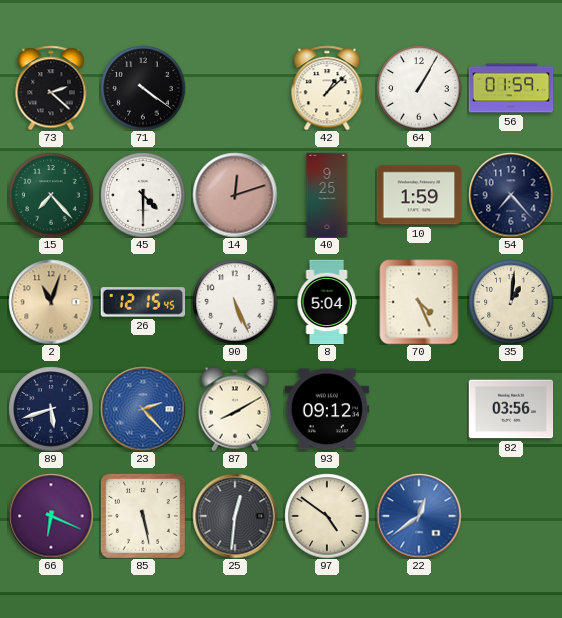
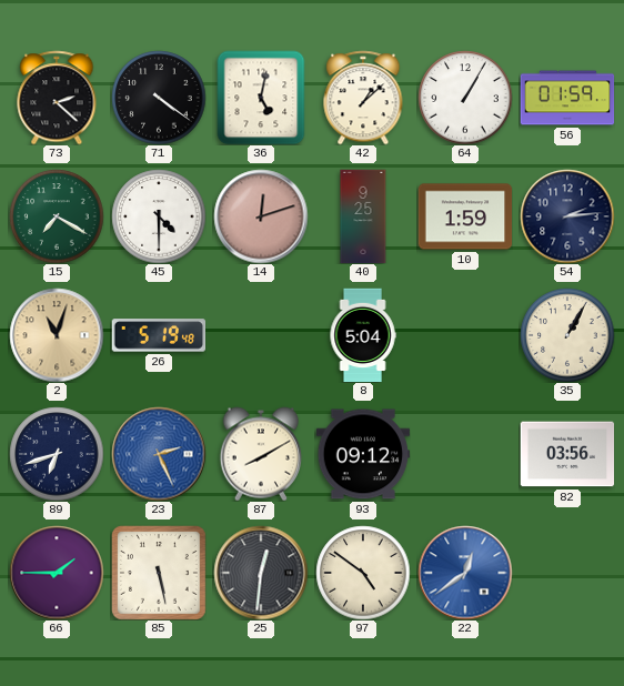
36: none -> 5:02 (261, 98)
15: 7:23 -> 7:20 (57, 216)
54: 7:23 -> 2:14 (567, 216)
26: 12:15 -> 5:19 (159, 335)
90: 5:26 -> none (235, 302)
70: 4:26 -> none (419, 302)
35: 1:01 -> 1:05 (567, 335)
89: 5:42 -> 6:42 (57, 454)
23: 2:23 -> 2:26 (159, 454)
66: 6:19 -> 1:45 (57, 573)
